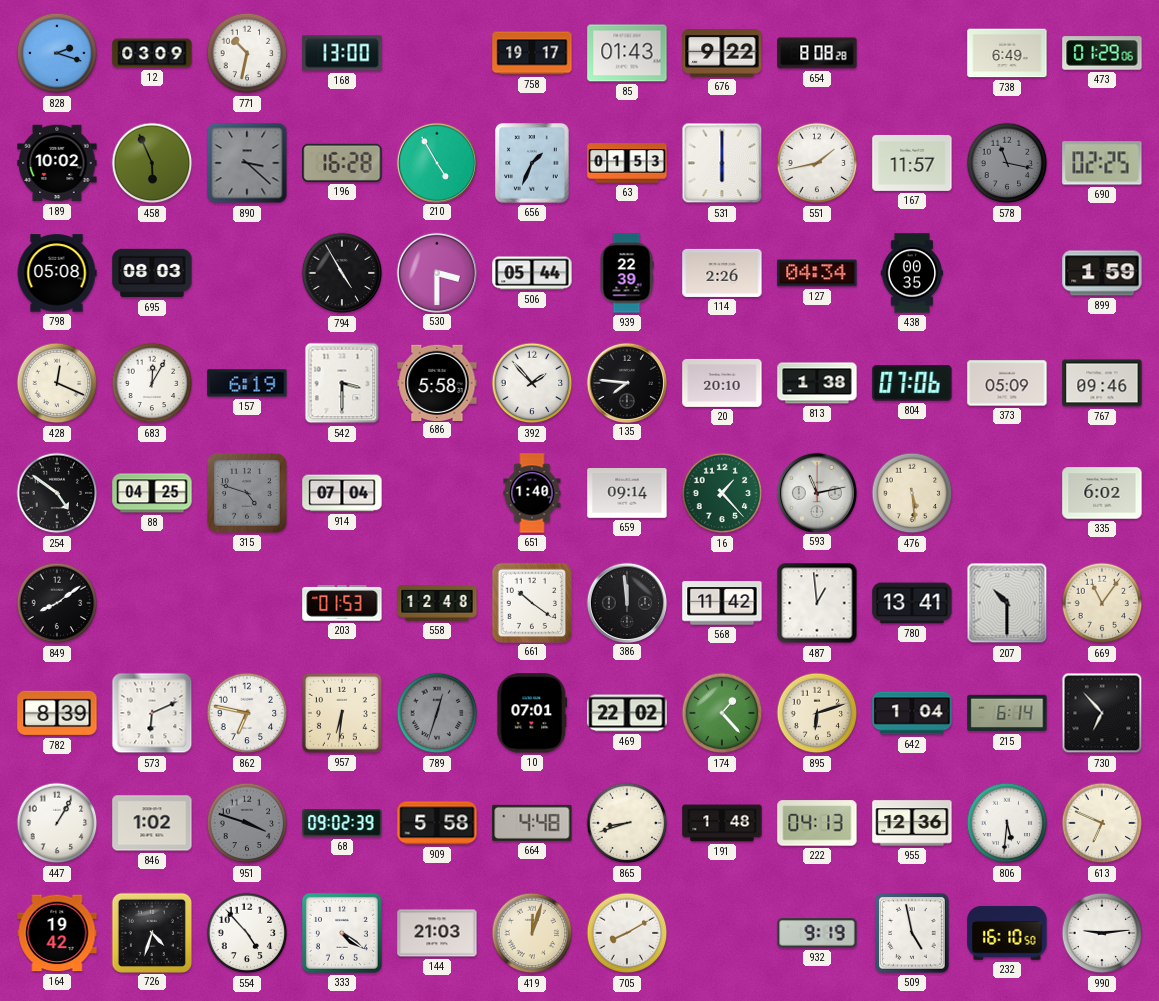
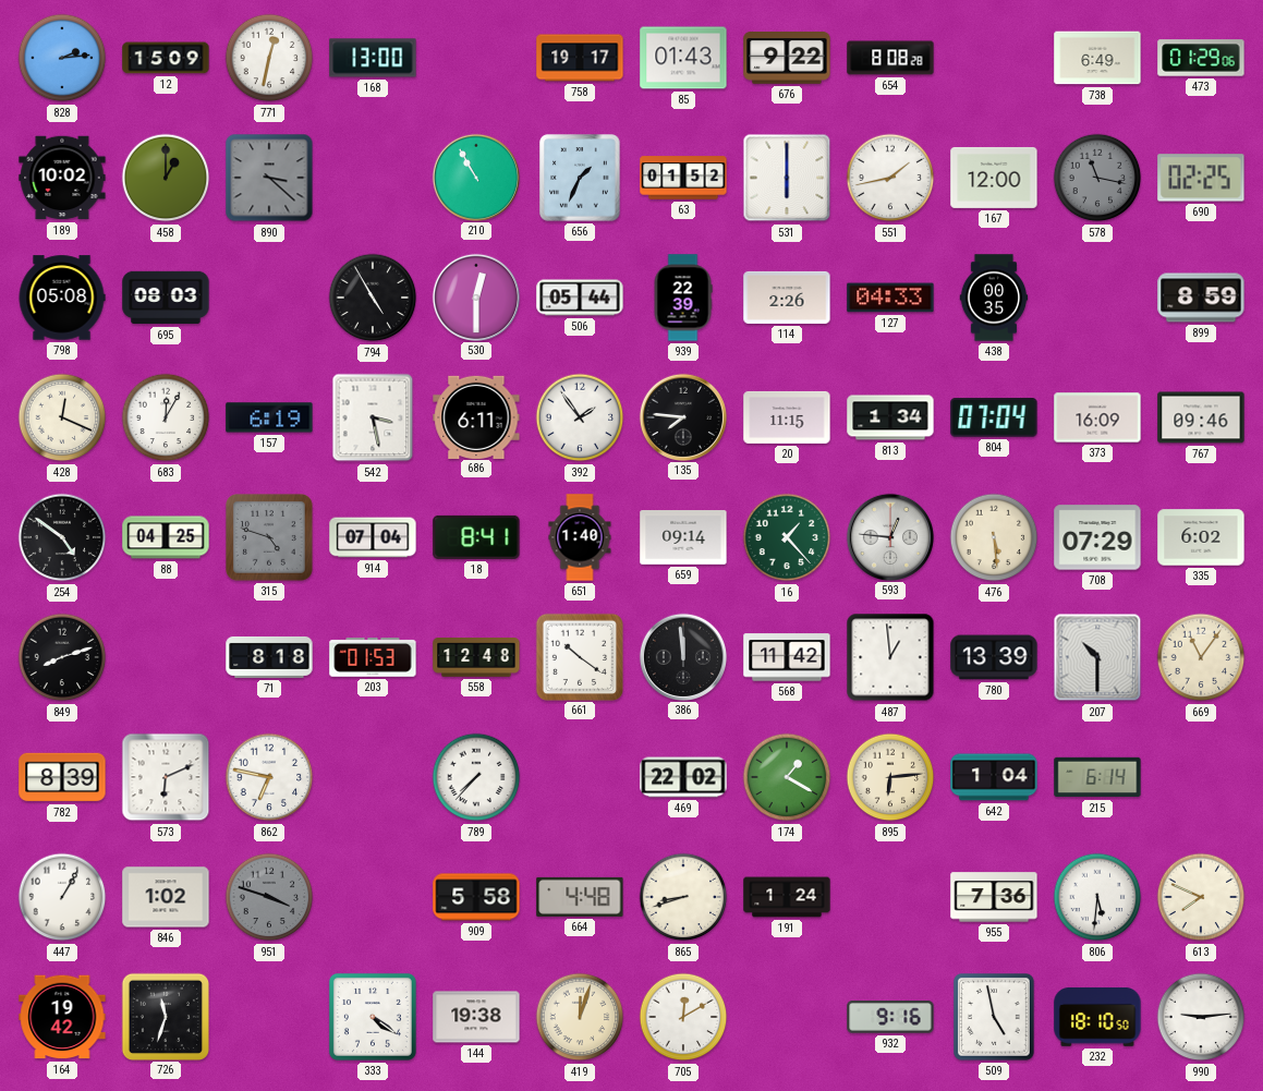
828: 2:18 -> 2:14 (62, 58)
12: 03:09 -> 15:09 (166, 58)
771: 10:32 -> 12:32 (269, 58)
458: 5:56 -> 1:00 (166, 178)
196: 16:28 -> none (342, 163)
210: 4:55 -> 10:55 (475, 177)
63: 01:53 -> 01:52 (683, 178)
167: 11:57 -> 12:00 (994, 178)
530: 3:30 -> 12:30 (475, 296)
127: 04:34 -> 04:33 (890, 298)
899: 1:59 -> 8:59 (1201, 298)
542: 3:30 -> 3:28 (373, 417)
686: 5:58 -> 6:11 (476, 416)
392: 1:53 -> 1:54 (580, 417)
20: 20:10 -> 11:15 (787, 417)
813: 1:38 -> 1:34 (890, 417)
804: 07:06 -> 07:04 (994, 417)
373: 05:09 -> 16:09 (1097, 417)
18: none -> 8:41 (476, 537)
593: 11:13 -> 12:46 (889, 536)
708: none -> 07:29 (1097, 537)
849: 8:09 -> 8:12 (62, 657)
71: none -> 8:18 (269, 657)
780: 13:41 -> 13:39 (994, 657)
957: 6:31 -> none (342, 713)
789: 12:33 -> 7:37 (476, 777)
789 dial: grey -> white (476, 777)
10: 07:01 -> none (532, 713)
174: 1:23 -> 1:20 (787, 777)
895: 6:12 -> 6:14 (890, 777)
730: 6:53 -> none (1102, 713)
68: 09:02 -> none (342, 823)
191: 1:48 -> 1:24 (787, 897)
222: 04:13 -> none (817, 823)
955: 12:36 -> 7:36 (994, 897)
613: 6:49 -> 7:49 (1201, 897)
726: 4:33 -> 11:33 (165, 1016)
554: 4:53 -> none (247, 933)
144: 21:03 -> 19:38 (476, 1017)
705: 8:10 -> 12:10 (683, 1017)
932: 9:19 -> 9:16 (890, 1017)
232: 16:10 -> 18:10 (1097, 1017)
